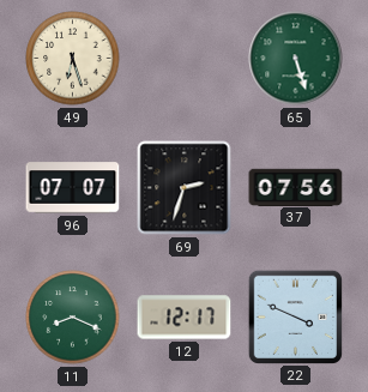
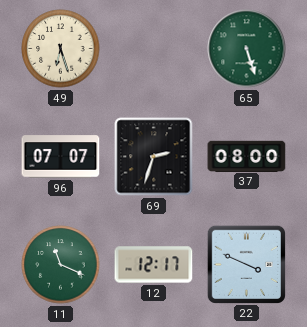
37: 07:56 -> 08:00 (247, 156)
11: 8:19 -> 11:19 (61, 265)
